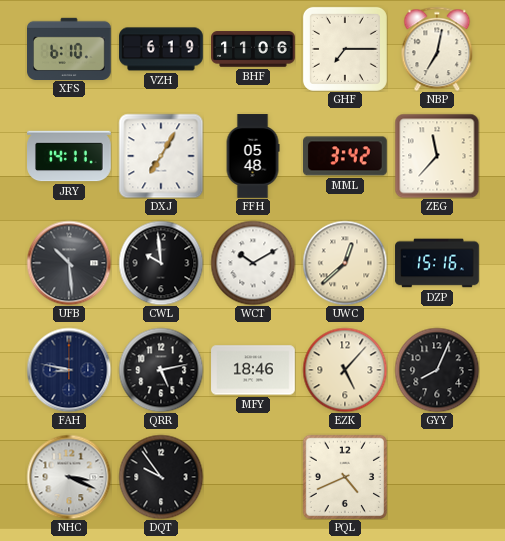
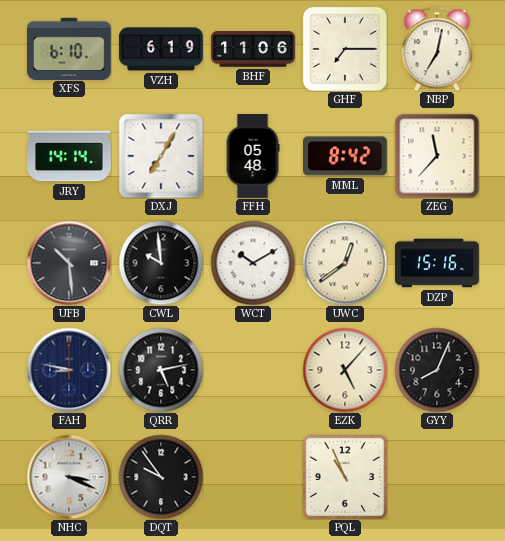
JRY: 14:11 -> 14:14 (69, 156)
MML: 3:42 -> 8:42 (346, 156)
UWC: 12:38 -> 12:39 (345, 263)
MFY: 18:46 -> none (253, 370)
PQL: 4:41 -> 10:56 (344, 476)
